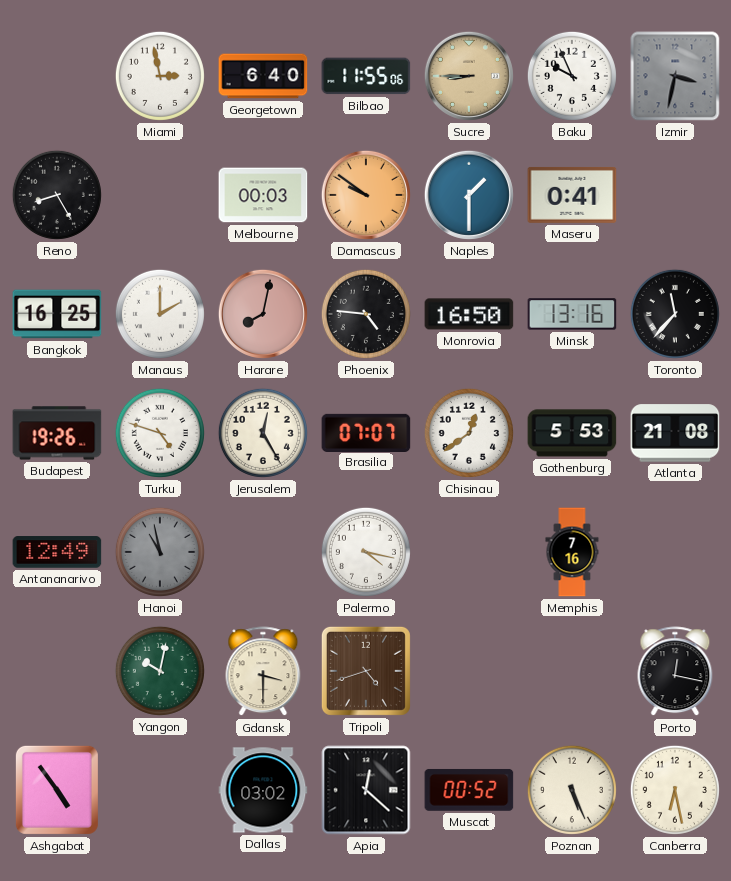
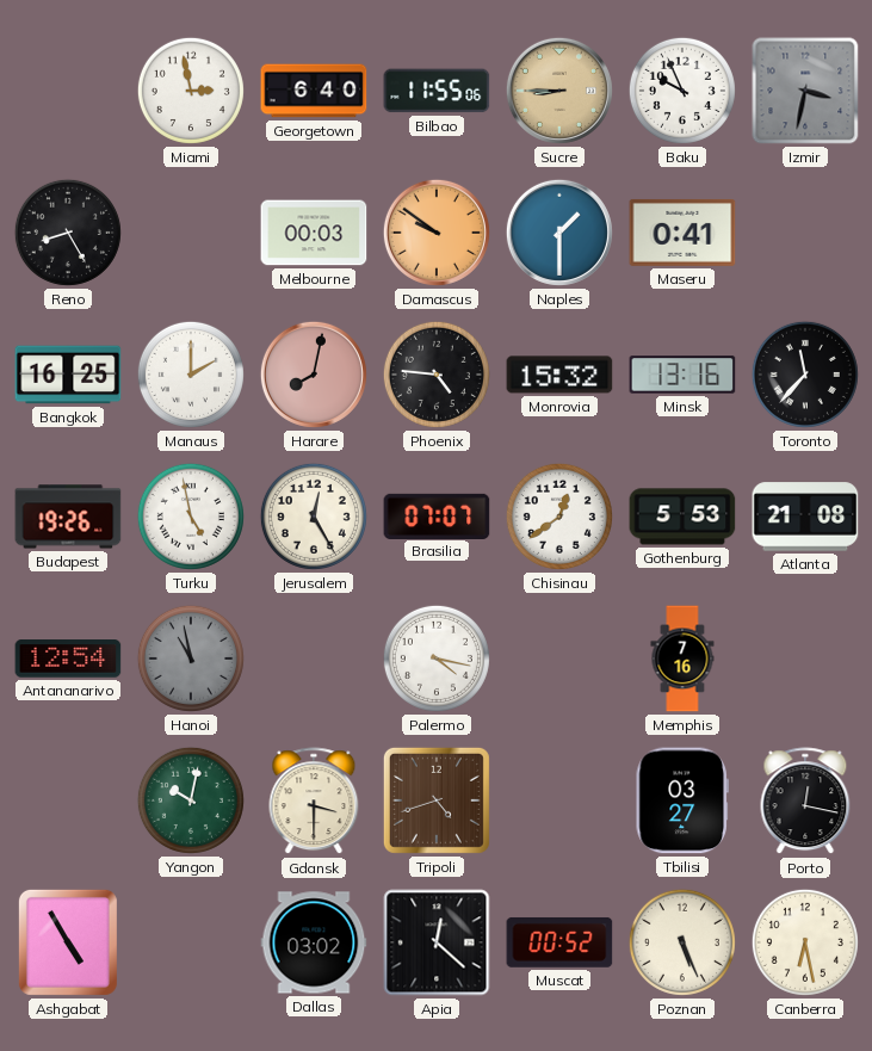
Monrovia: 16:50 -> 15:32 (559, 375)
Turku: 4:48 -> 4:58 (191, 517)
Antananarivo: 12:49 -> 12:54 (68, 659)
Tbilisi: none -> 03:27 (682, 800)
Ashgabat: 4:54 -> 4:55 (68, 942)
